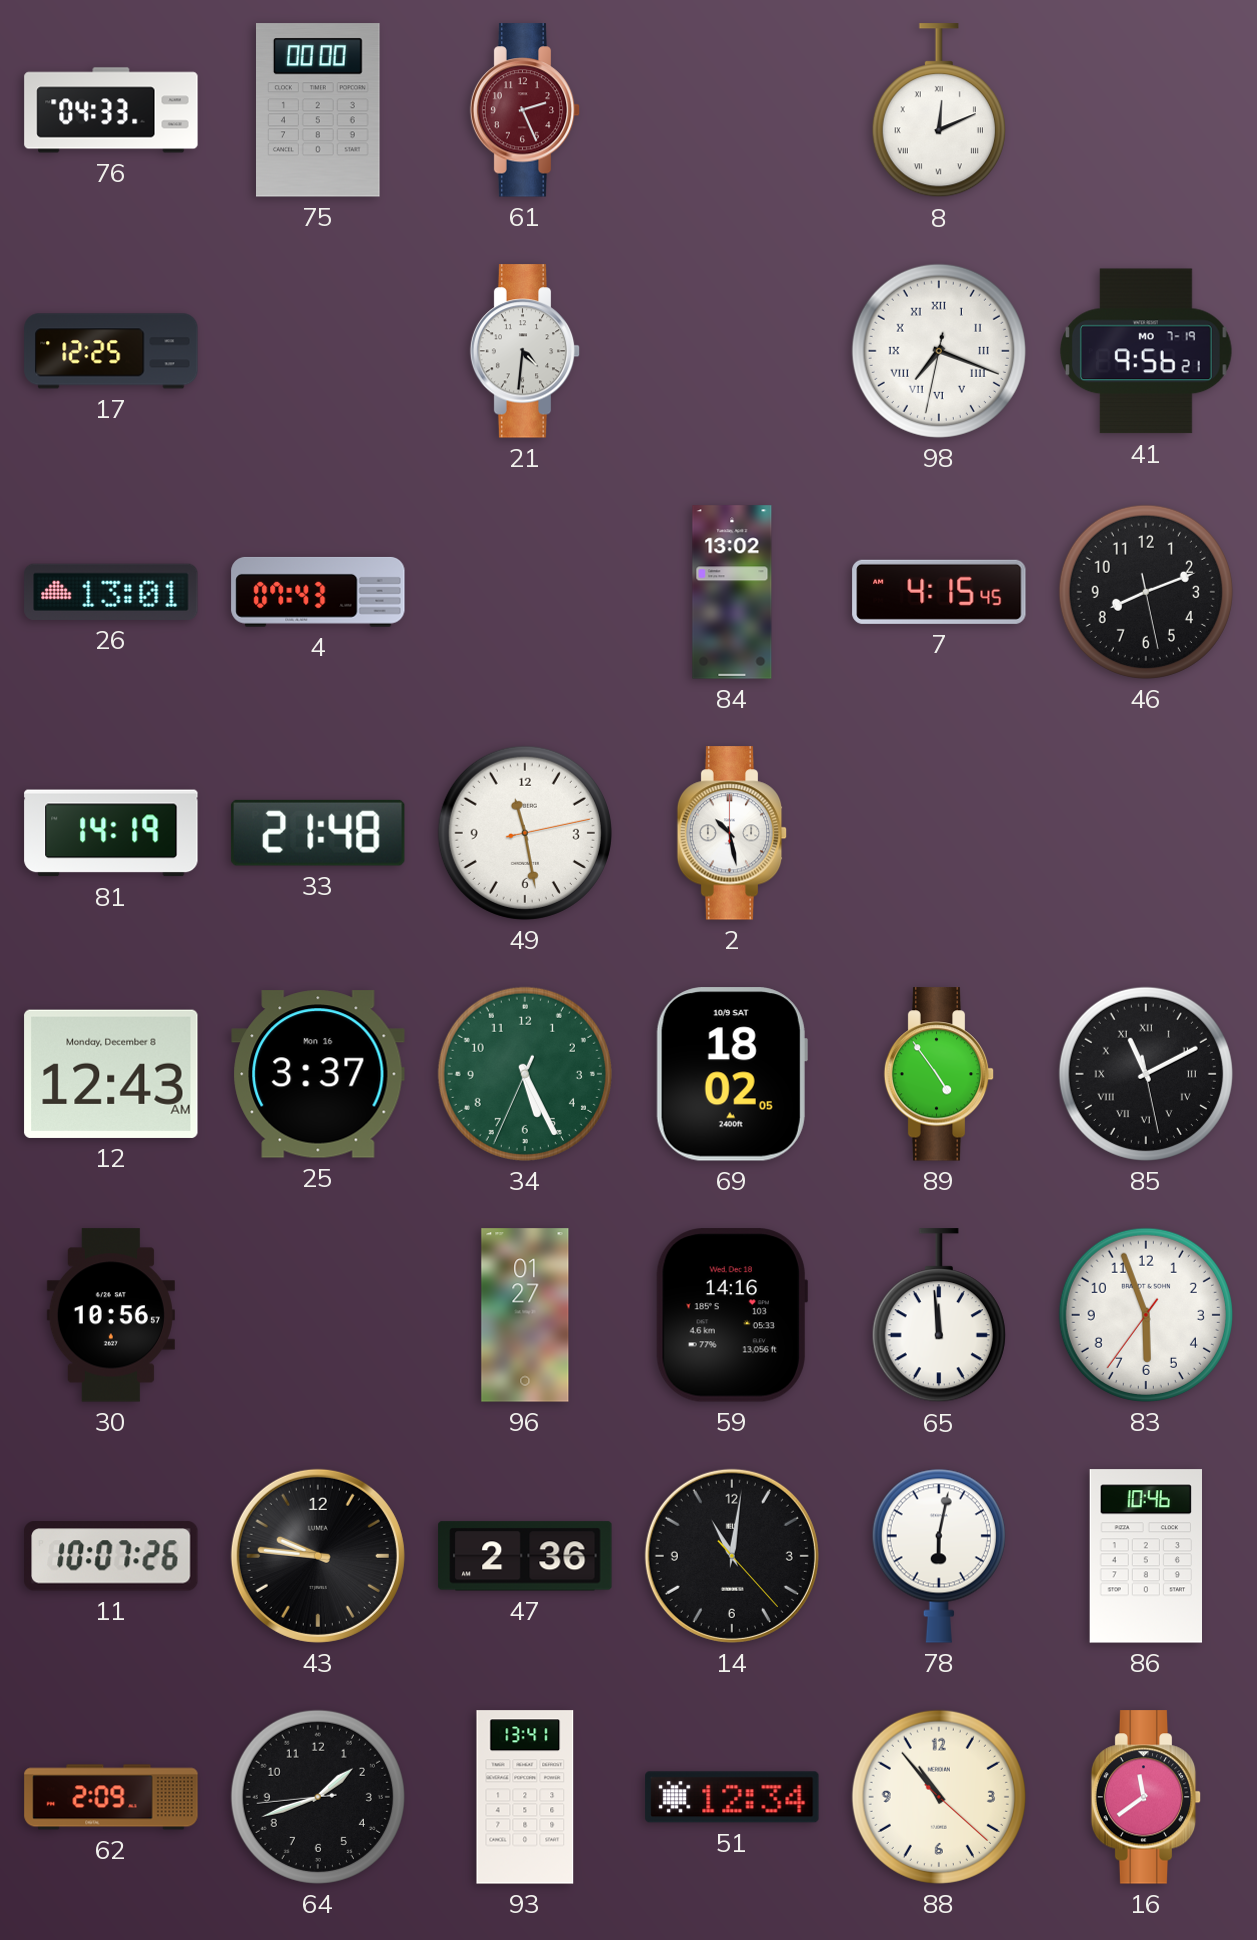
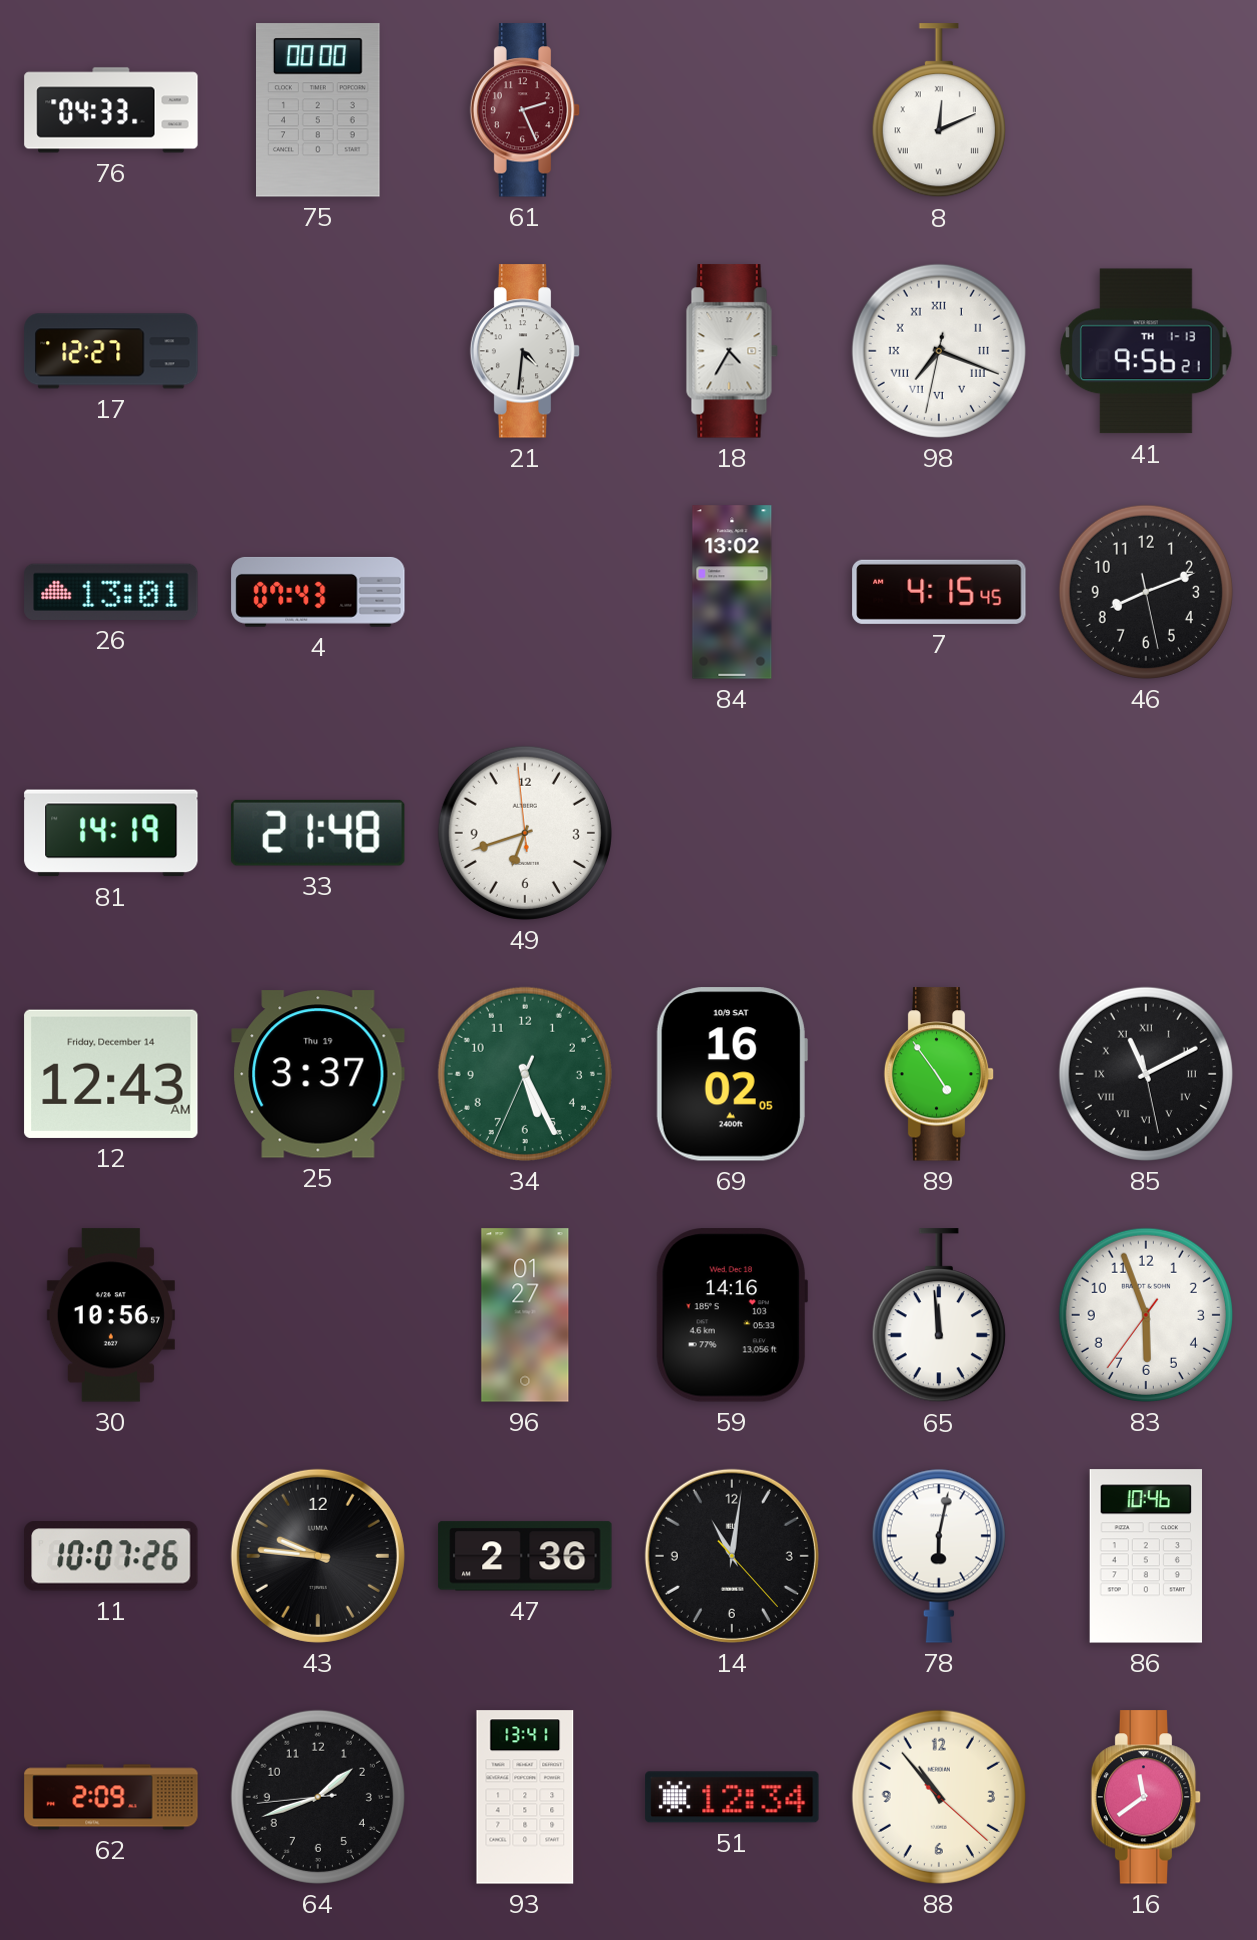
17: 12:25 -> 12:27 (111, 351)
18: none -> 4:35 (732, 351)
41 date: MO 7-19 -> TH 1-13 (1146, 351)
49: 11:28 -> 6:41 (525, 833)
2: 10:28 -> none (732, 833)
12 date: Monday, December 8 -> Friday, December 14 (111, 1074)
25 date: Mon 16 -> Thu 19 (318, 1074)
69: 18:02 -> 16:02 (732, 1074)
